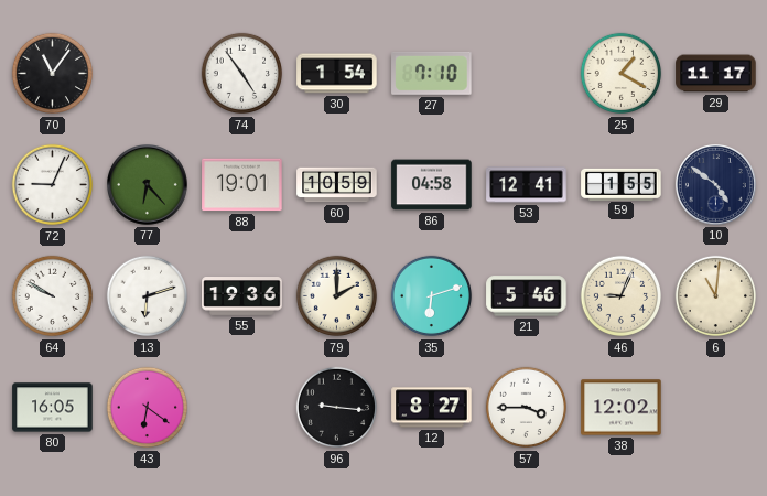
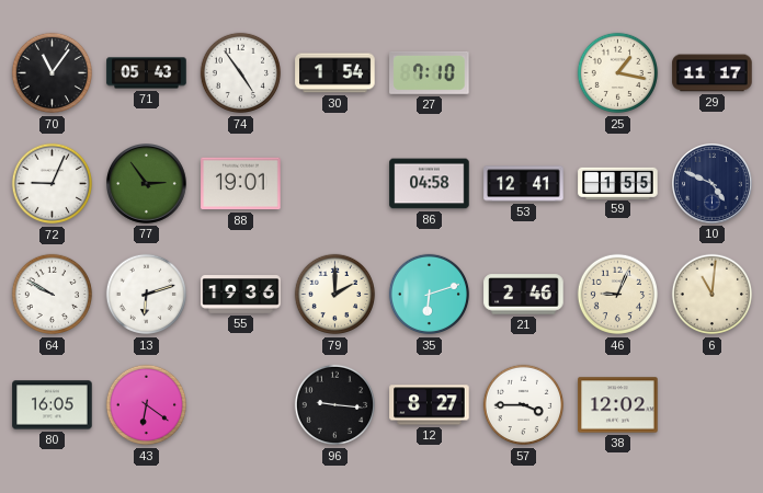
71: none -> 05:43 (147, 73)
25: 1:20 -> 1:17 (618, 73)
77: 6:23 -> 2:54 (147, 184)
60: 10:59 -> none (337, 185)
10: 4:51 -> 4:49 (713, 184)
21: 5:46 -> 2:46 (524, 295)
